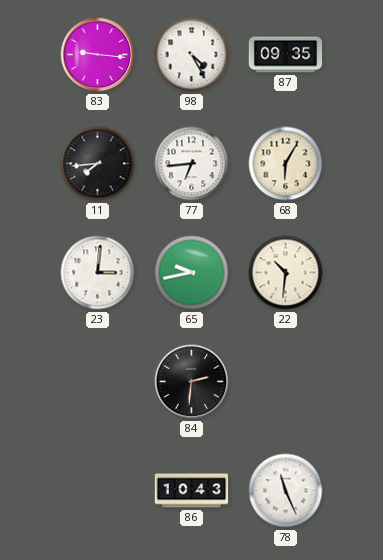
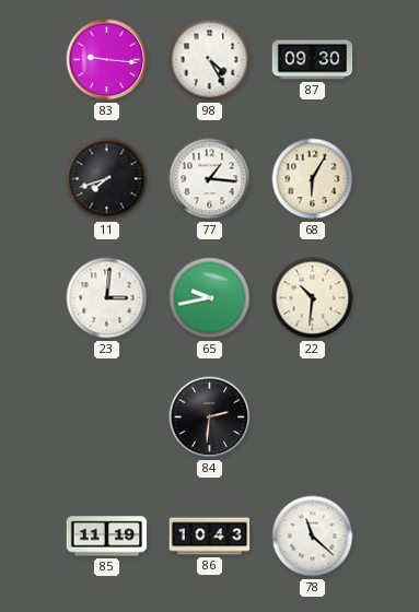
87: 09:35 -> 09:30 (313, 60)
11: 7:44 -> 7:42 (107, 179)
77: 6:44 -> 1:16 (210, 179)
85: none -> 11:19 (107, 537)
78: 11:26 -> 11:22 (313, 537)
